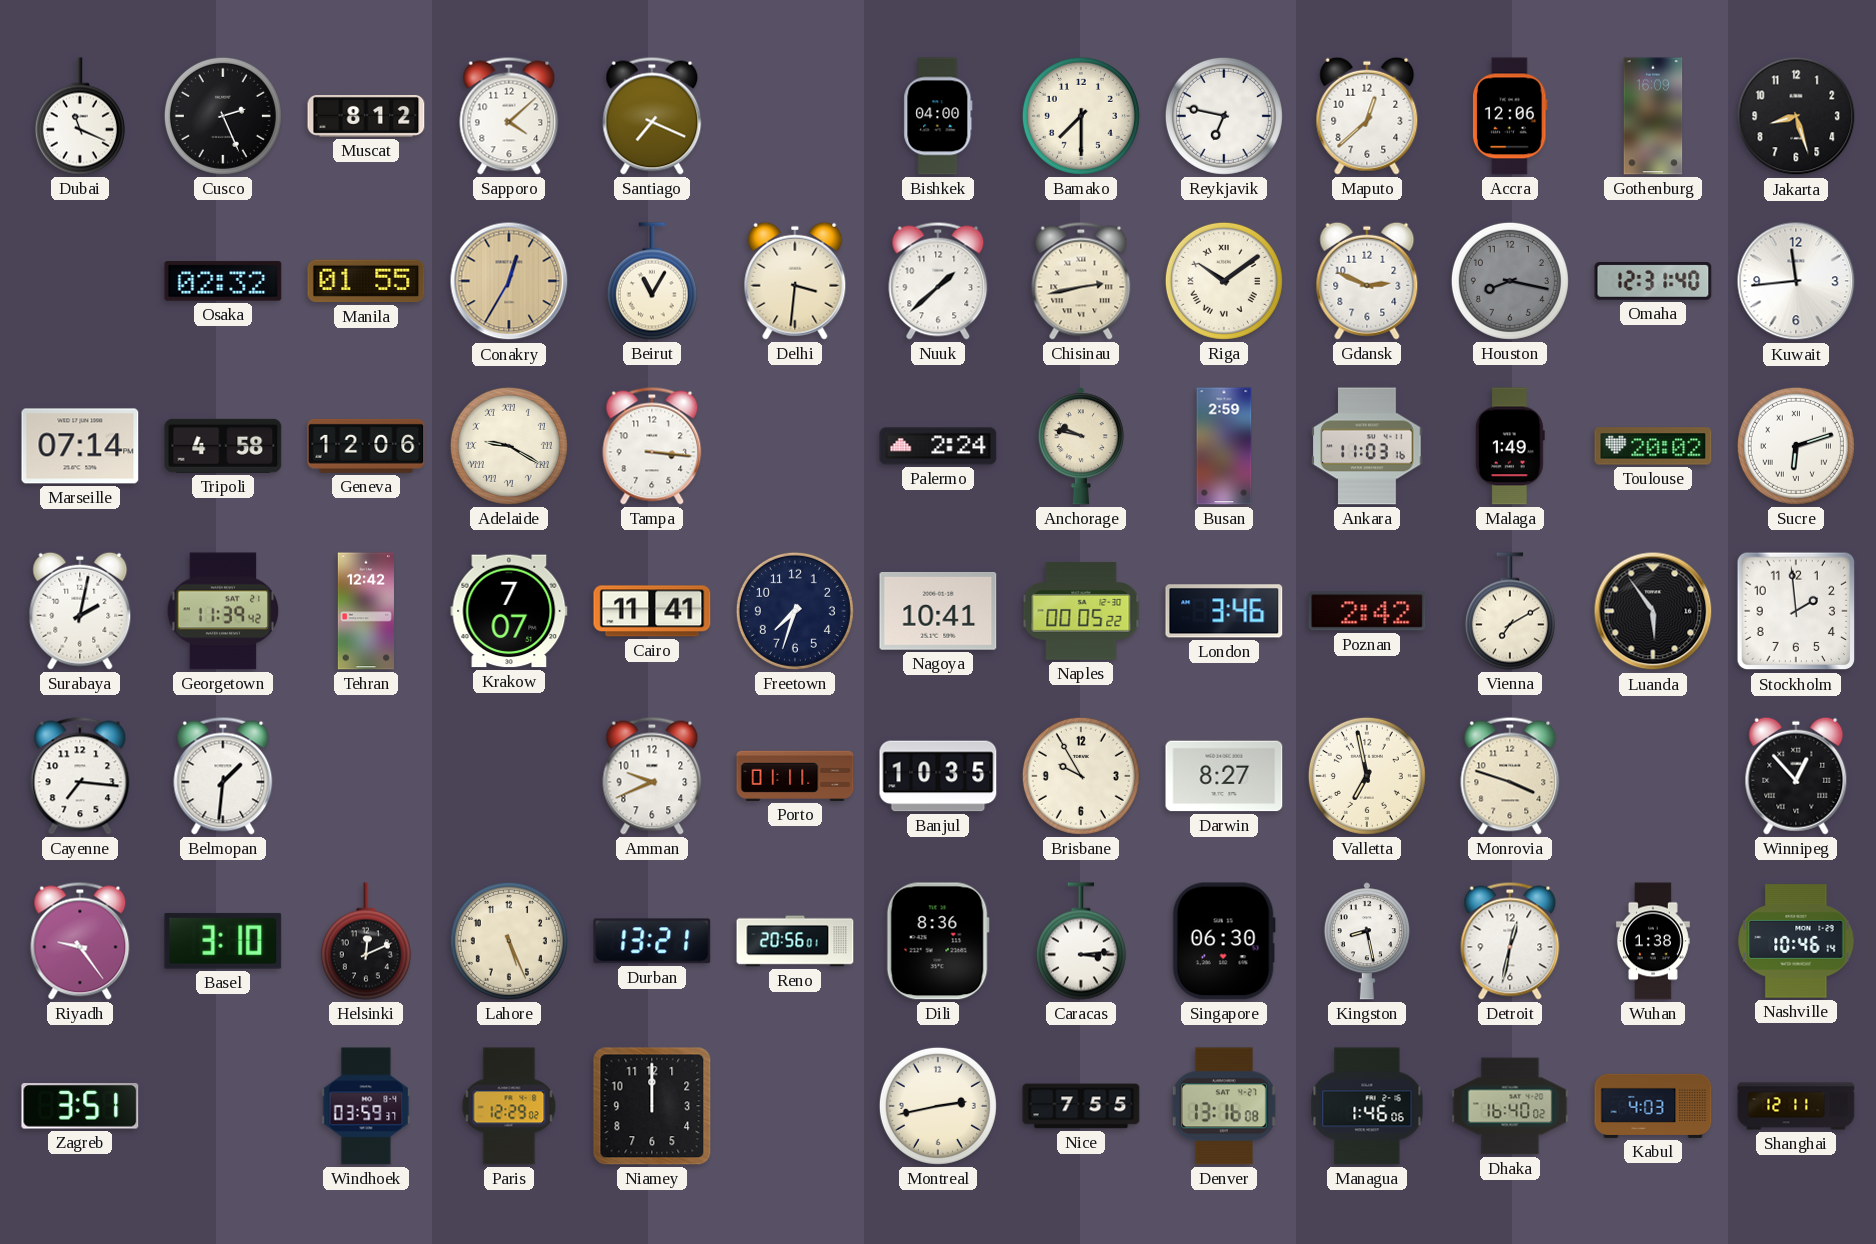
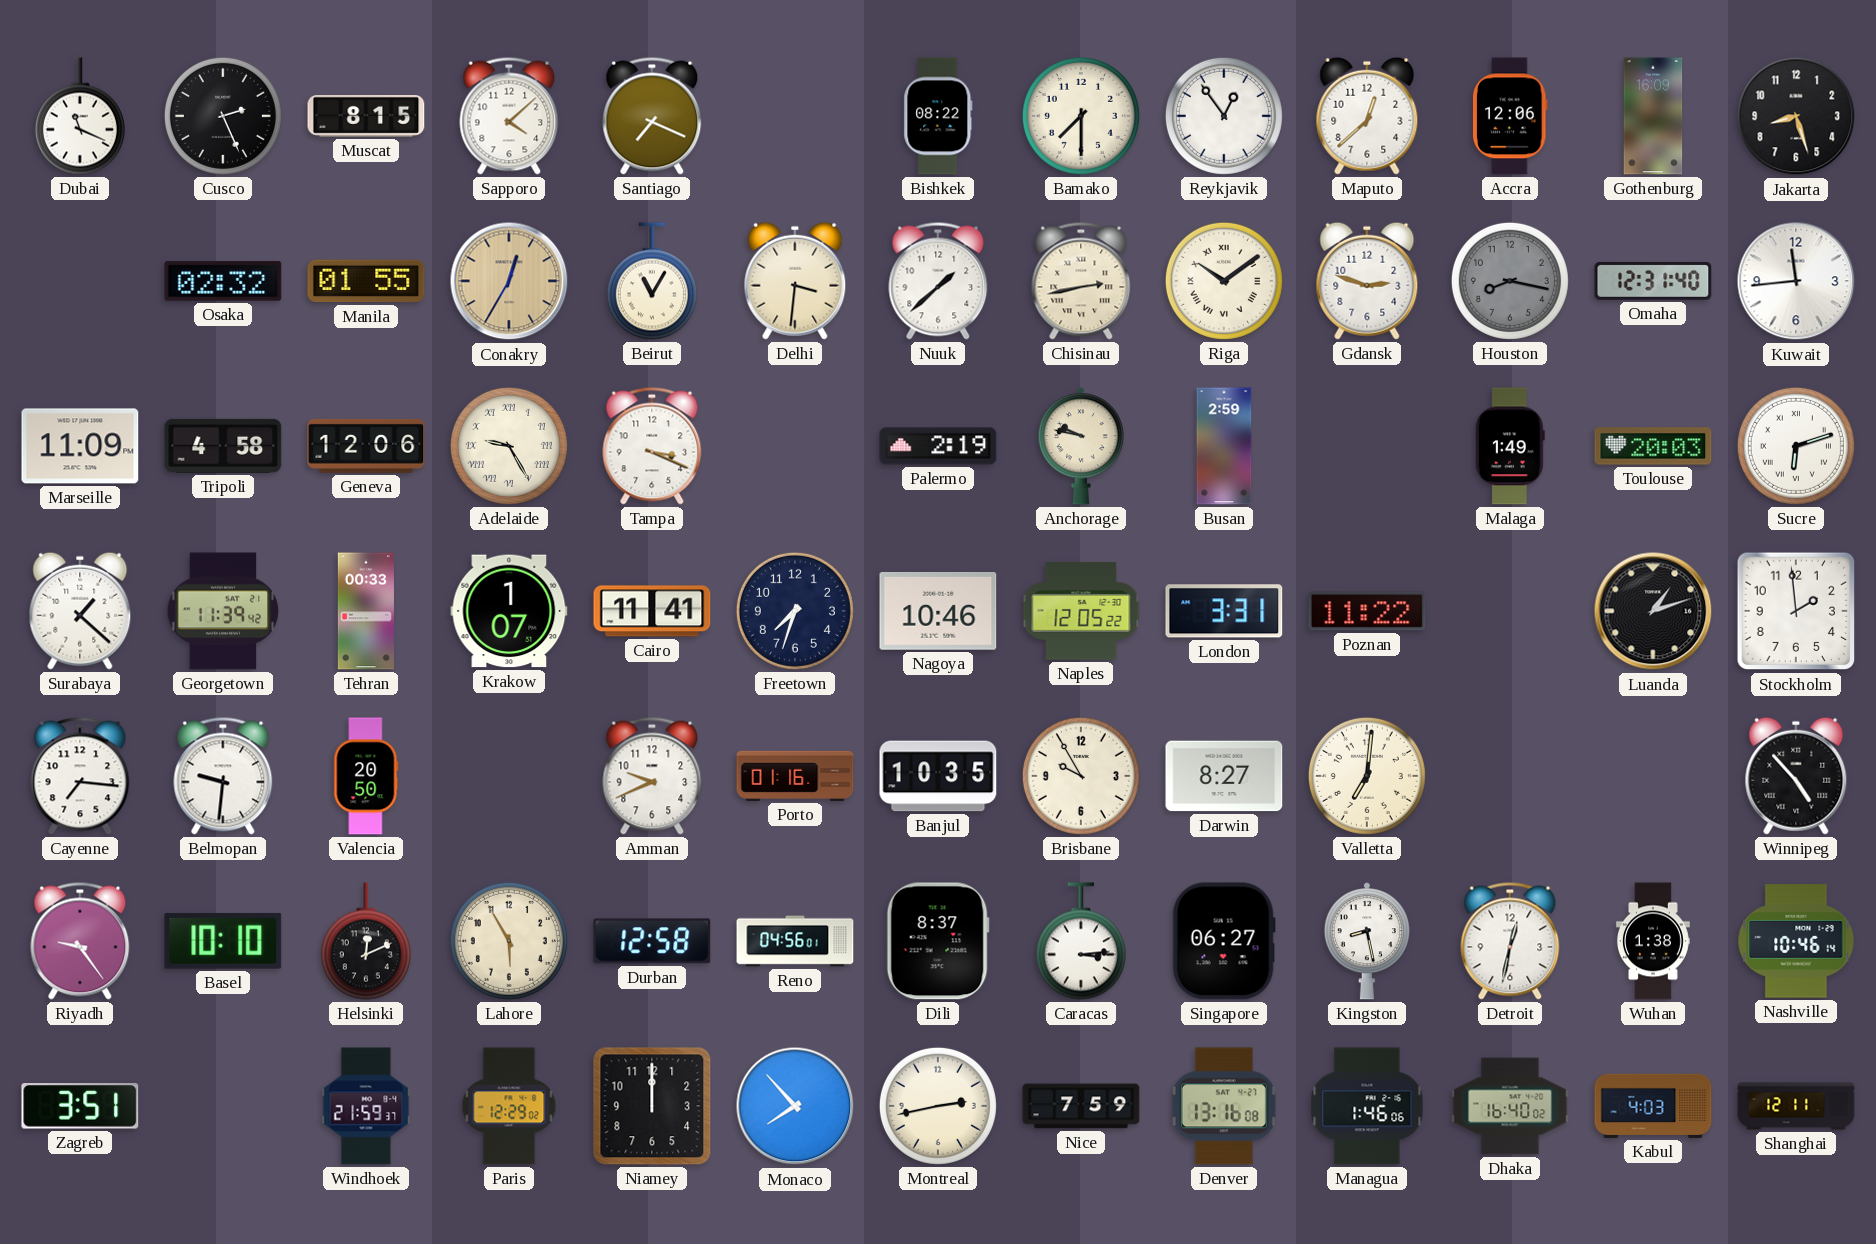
Muscat: 8:12 -> 8:15 (366, 117)
Bishkek: 04:00 -> 08:22 (938, 116)
Reykjavik: 6:47 -> 12:54 (1224, 116)
Gdansk: 2:49 -> 2:48 (1367, 281)
Marseille: 07:14 -> 11:09 (80, 446)
Adelaide: 9:20 -> 9:25 (509, 446)
Tampa: 3:16 -> 3:19 (652, 446)
Palermo: 2:24 -> 2:19 (938, 446)
Ankara: 11:03 -> none (1367, 446)
Toulouse: 20:02 -> 20:03 (1653, 446)
Surabaya: 2:02 -> 1:22 (80, 611)
Tehran: 12:42 -> 00:33 (366, 611)
Krakow: 7:07 -> 1:07 (509, 611)
Nagoya: 10:41 -> 10:46 (938, 612)
Naples: 00:05 -> 12:05 (1081, 611)
London: 3:46 -> 3:31 (1224, 611)
Poznan: 2:42 -> 11:22 (1367, 611)
Vienna: 7:10 -> none (1510, 611)
Luanda: 5:54 -> 1:12 (1653, 611)
Belmopan: 1:31 -> 9:31 (223, 776)
Valencia: none -> 20:50 (366, 776)
Porto: 01:11 -> 01:16 (795, 776)
Valletta: 6:58 -> 7:01 (1367, 776)
Monrovia: 3:48 -> none (1510, 776)
Winnipeg: 12:53 -> 4:53 (1796, 776)
Basel: 3:10 -> 10:10 (223, 941)
Lahore: 5:26 -> 5:55 (509, 941)
Durban: 13:21 -> 12:58 (652, 941)
Reno: 20:56 -> 04:56 (795, 941)
Dili: 8:36 -> 8:37 (938, 941)
Singapore: 06:30 -> 06:27 (1224, 941)
Windhoek: 03:59 -> 21:59 (366, 1106)
Monaco: none -> 7:53 (795, 1106)
Nice: 7:55 -> 7:59 (1081, 1106)
